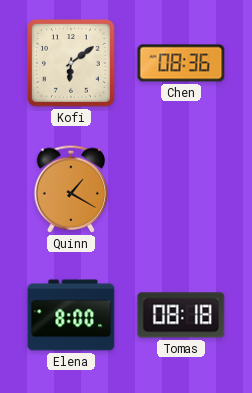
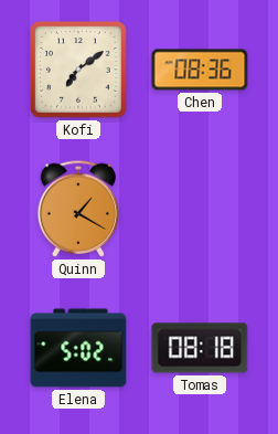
Kofi: 6:09 -> 7:09 (79, 71)
Elena: 8:00 -> 5:02 (78, 348)
